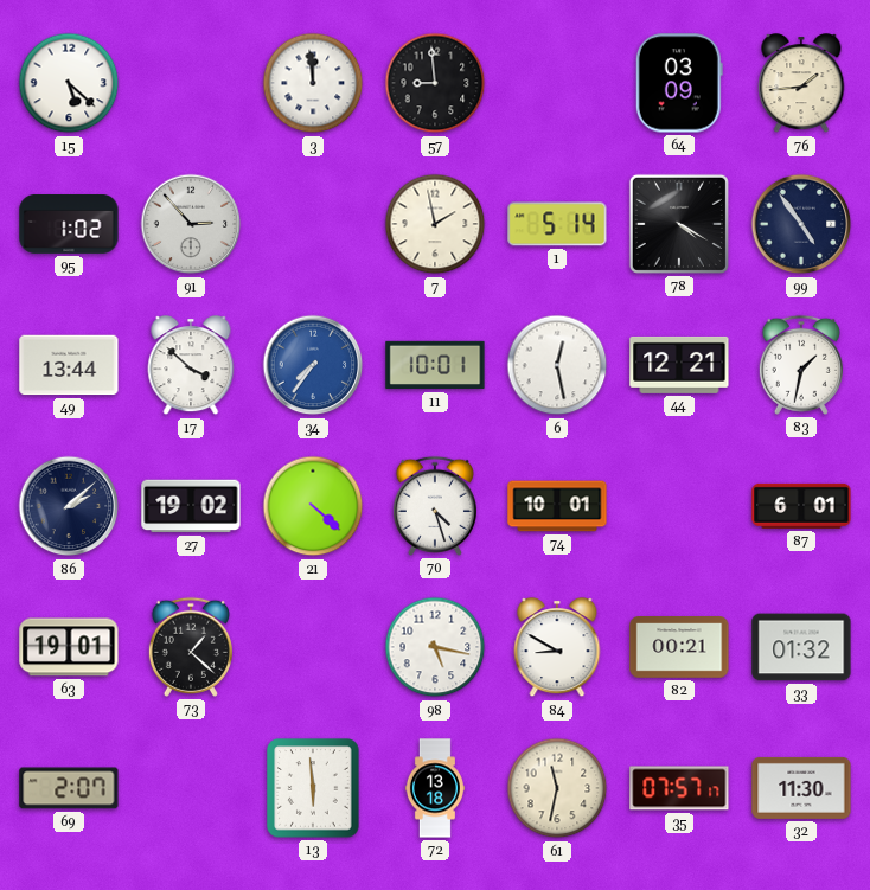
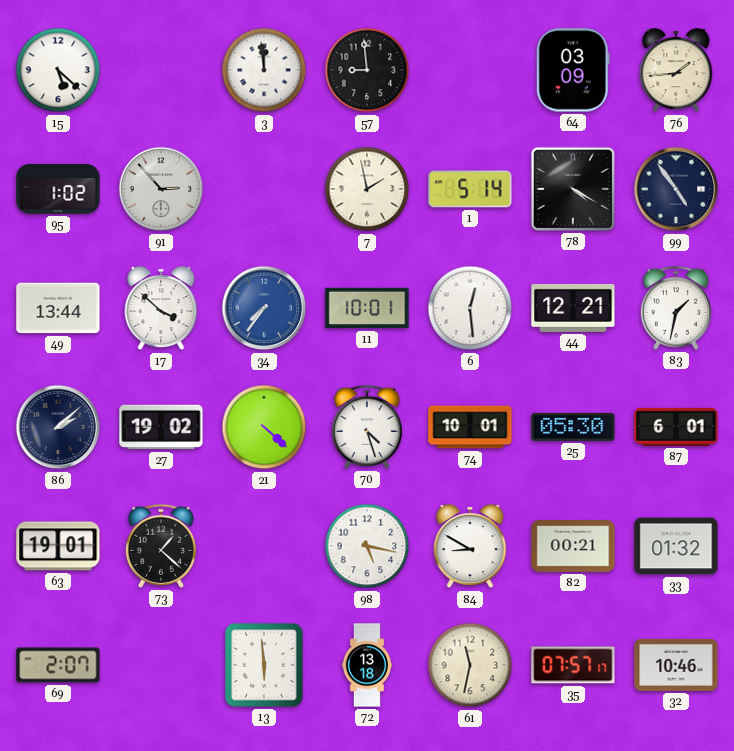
6: 12:28 -> 12:29 (470, 308)
25: none -> 05:30 (573, 427)
32: 11:30 -> 10:46 (676, 665)
